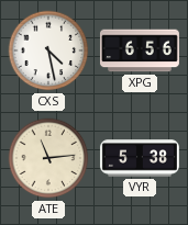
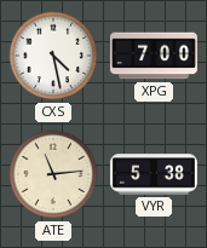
XPG: 6:56 -> 7:00 (154, 56)
